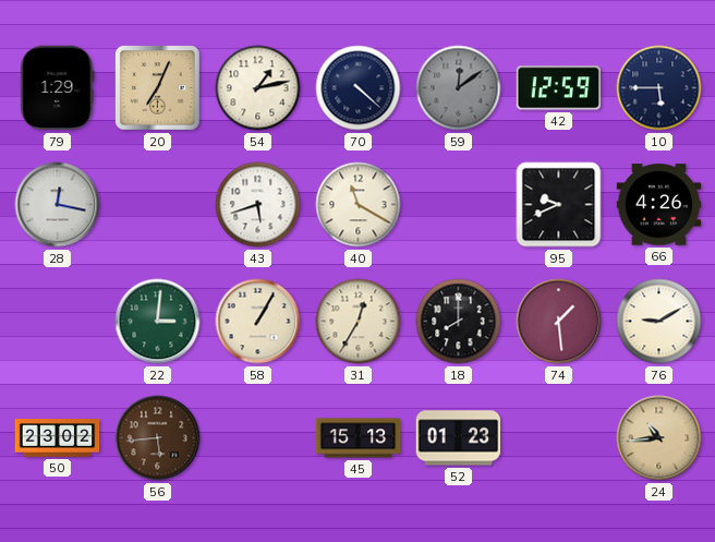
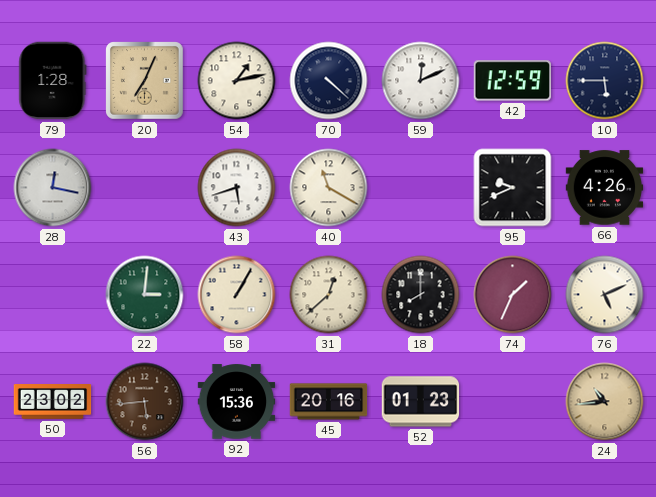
79: 1:29 -> 1:28 (53, 81)
59: 12:09 -> 12:11 (421, 81)
59 dial: grey -> white (421, 81)
31: 12:35 -> 12:38 (329, 295)
74: 1:29 -> 1:34 (513, 295)
76: 9:10 -> 5:11 (605, 295)
92: none -> 15:36 (237, 402)
45: 15:13 -> 20:16 (329, 402)
